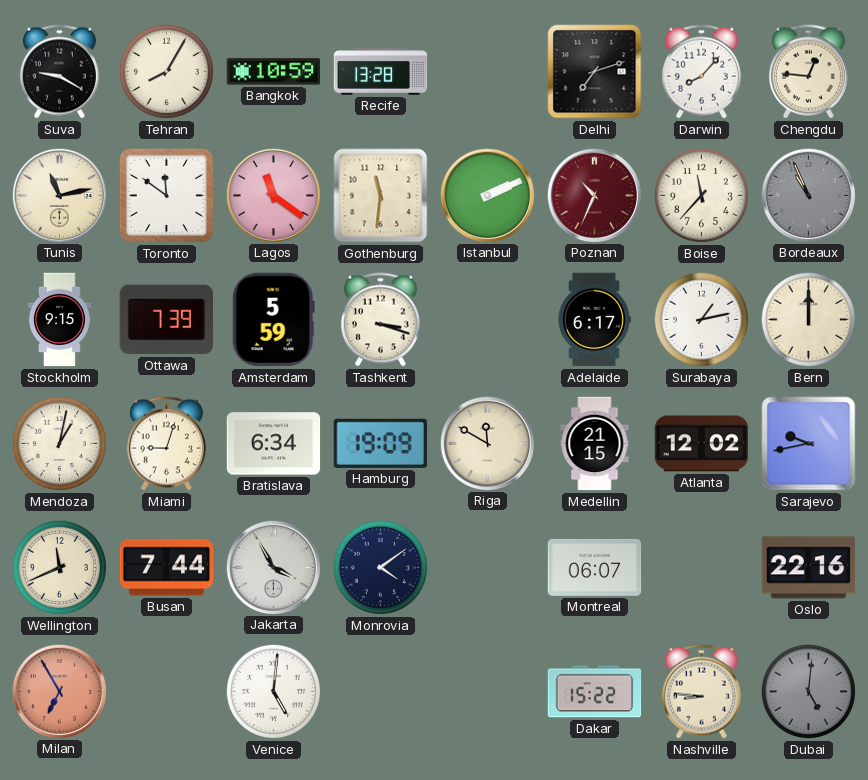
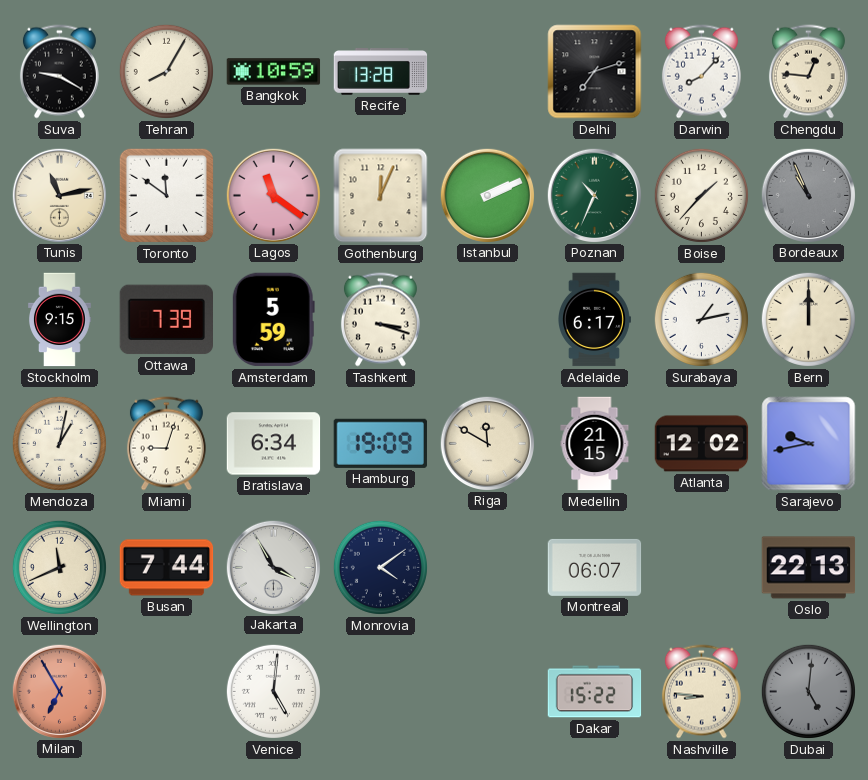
Gothenburg: 11:31 -> 12:04 (381, 196)
Poznan dial: burgundy -> green (594, 195)
Boise: 11:37 -> 1:37 (701, 195)
Oslo: 22:16 -> 22:13 (809, 568)
